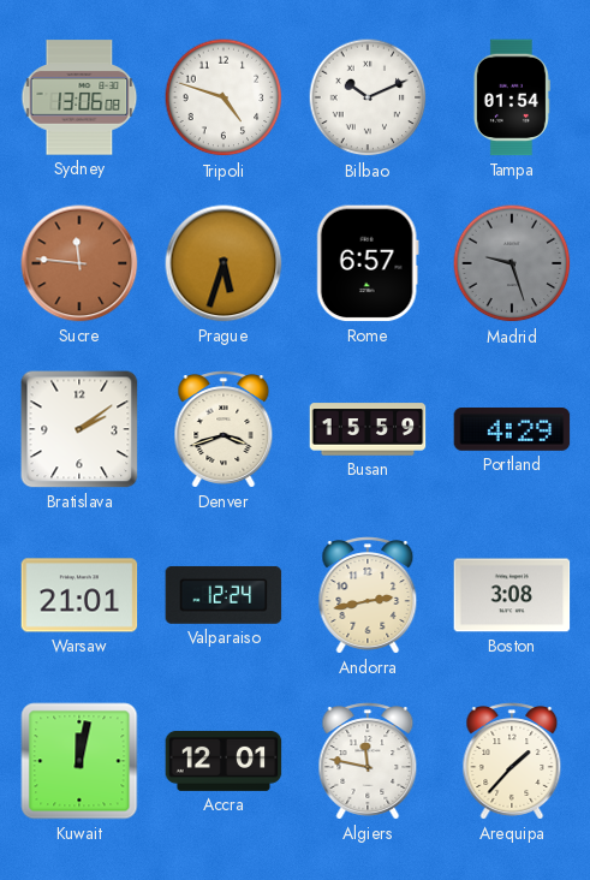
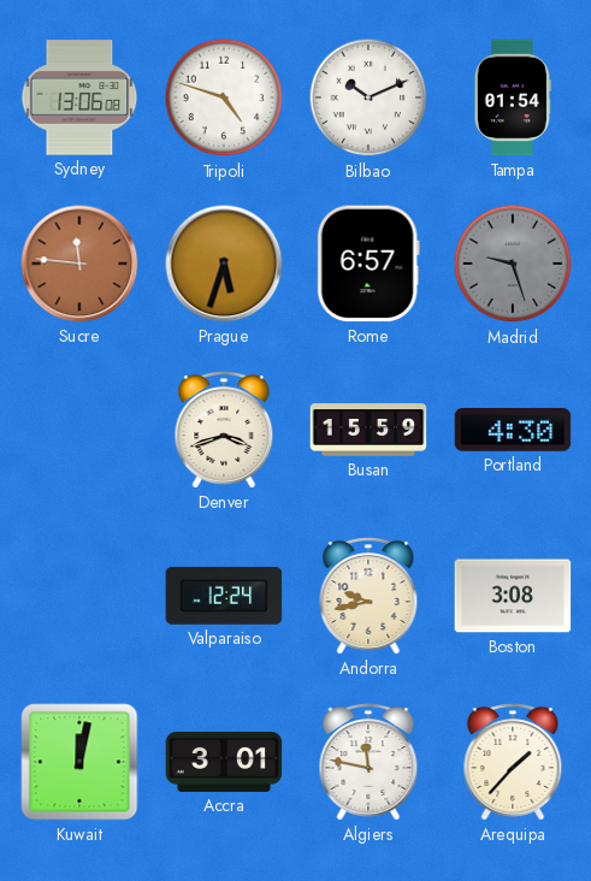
Bratislava: 2:09 -> none (79, 429)
Portland: 4:29 -> 4:30 (513, 431)
Warsaw: 21:01 -> none (79, 595)
Andorra: 2:43 -> 9:43 (368, 596)
Accra: 12:01 -> 3:01 (224, 762)
